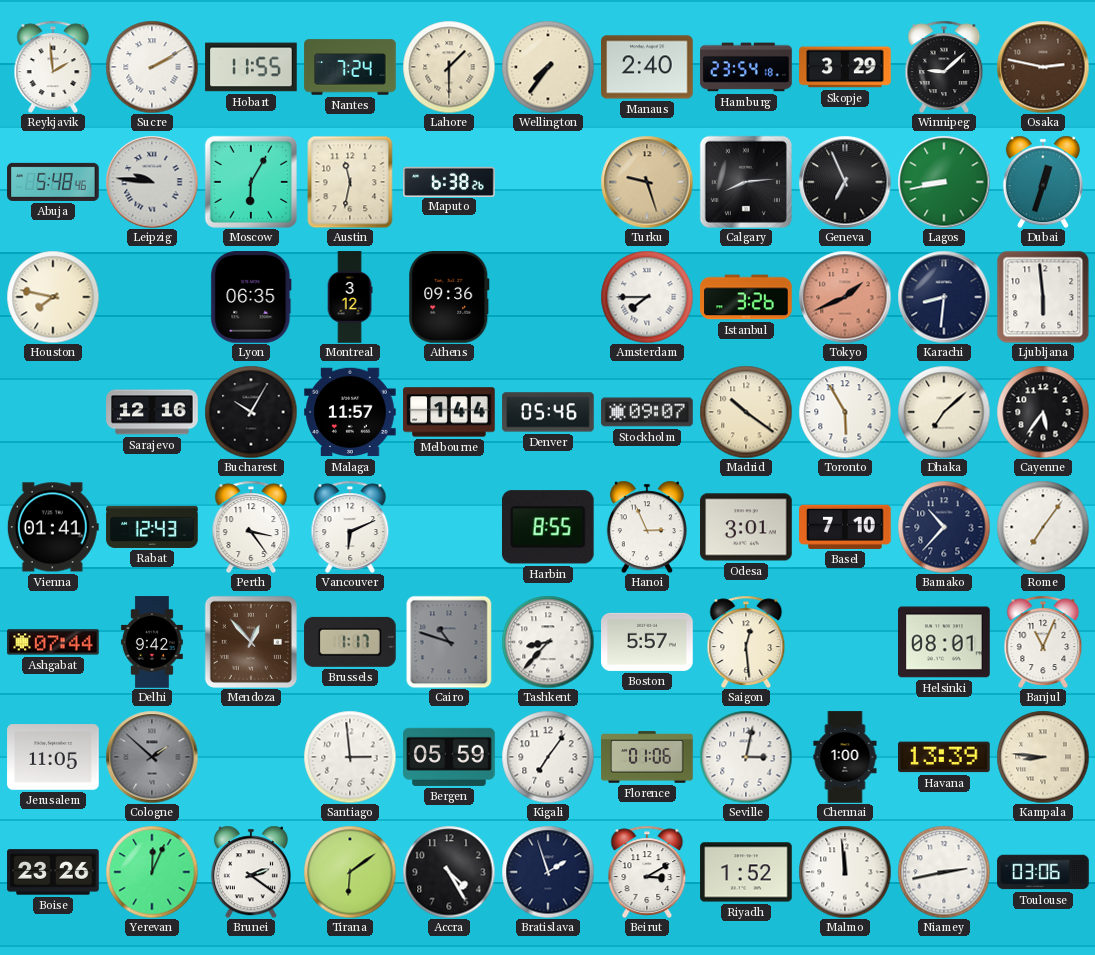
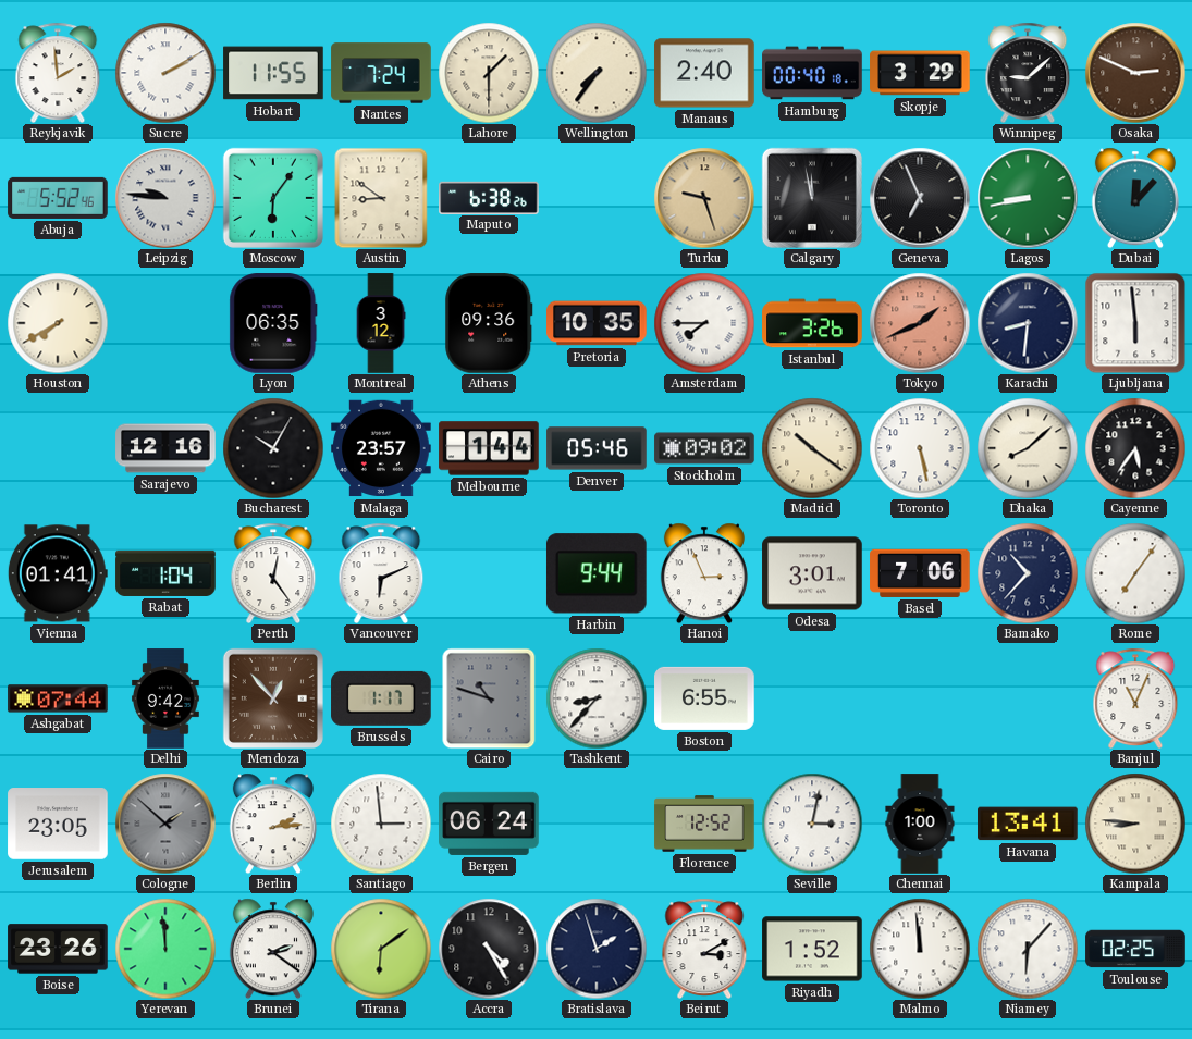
Hamburg: 23:54 -> 00:40 (812, 73)
Osaka: 2:47 -> 2:49 (1135, 73)
Abuja: 5:48 -> 5:52 (58, 198)
Moscow: 6:05 -> 6:06 (273, 198)
Austin: 11:32 -> 8:51 (381, 198)
Calgary: 8:14 -> 11:58 (812, 198)
Dubai: 12:33 -> 12:07 (1135, 198)
Houston: 7:47 -> 7:40 (58, 323)
Pretoria: none -> 10:35 (597, 323)
Malaga: 11:57 -> 23:57 (381, 448)
Stockholm: 09:07 -> 09:02 (704, 448)
Toronto: 5:55 -> 5:28 (920, 448)
Dhaka: 7:08 -> 8:08 (1028, 448)
Rabat: 12:43 -> 1:04 (165, 573)
Perth: 3:24 -> 12:24 (273, 572)
Harbin: 8:55 -> 9:44 (597, 573)
Basel: 7:10 -> 7:06 (920, 573)
Boston: 5:57 -> 6:55 (704, 698)
Saigon: 12:29 -> none (746, 641)
Helsinki: 08:01 -> none (944, 642)
Jerusalem: 11:05 -> 23:05 (58, 824)
Berlin: none -> 2:14 (273, 824)
Bergen: 05:59 -> 06:24 (489, 824)
Kigali: 7:06 -> none (548, 757)
Florence: 01:06 -> 12:52 (704, 824)
Havana: 13:39 -> 13:41 (1028, 824)
Yerevan: 12:04 -> 11:59 (165, 949)
Niamey: 2:43 -> 6:07 (1028, 949)
Toulouse: 03:06 -> 02:25 (1135, 949)
